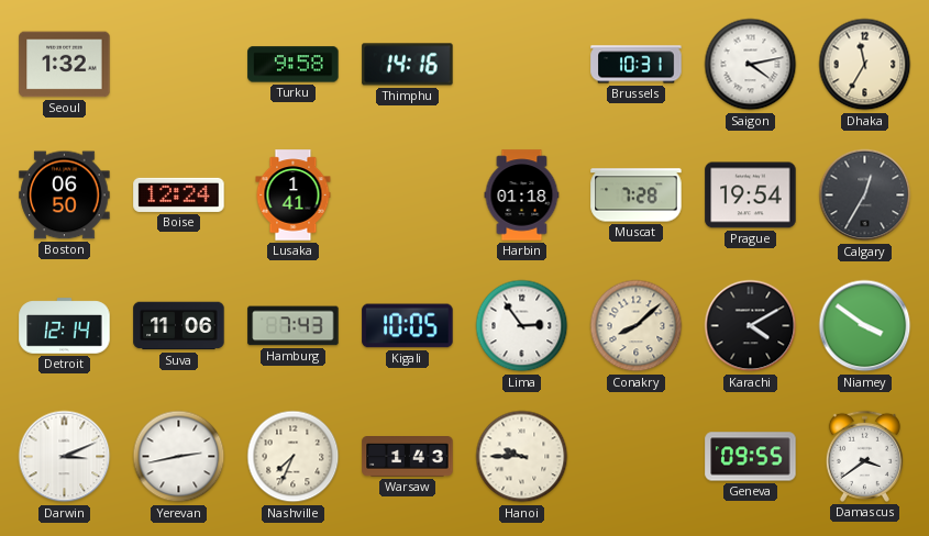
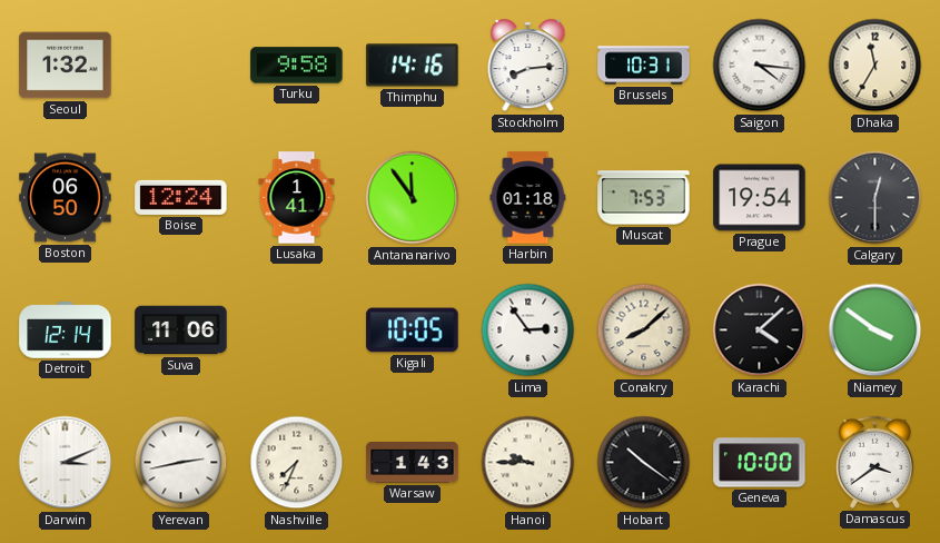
Stockholm: none -> 8:14 (528, 66)
Saigon: 4:13 -> 4:16 (760, 66)
Antananarivo: none -> 11:54 (413, 198)
Muscat: 7:28 -> 7:53 (644, 198)
Calgary: 12:35 -> 12:30 (875, 198)
Hamburg: 7:43 -> none (294, 326)
Karachi: 4:10 -> 4:08 (760, 330)
Hobart: none -> 10:21 (644, 463)
Geneva: 09:55 -> 10:00 (760, 463)
